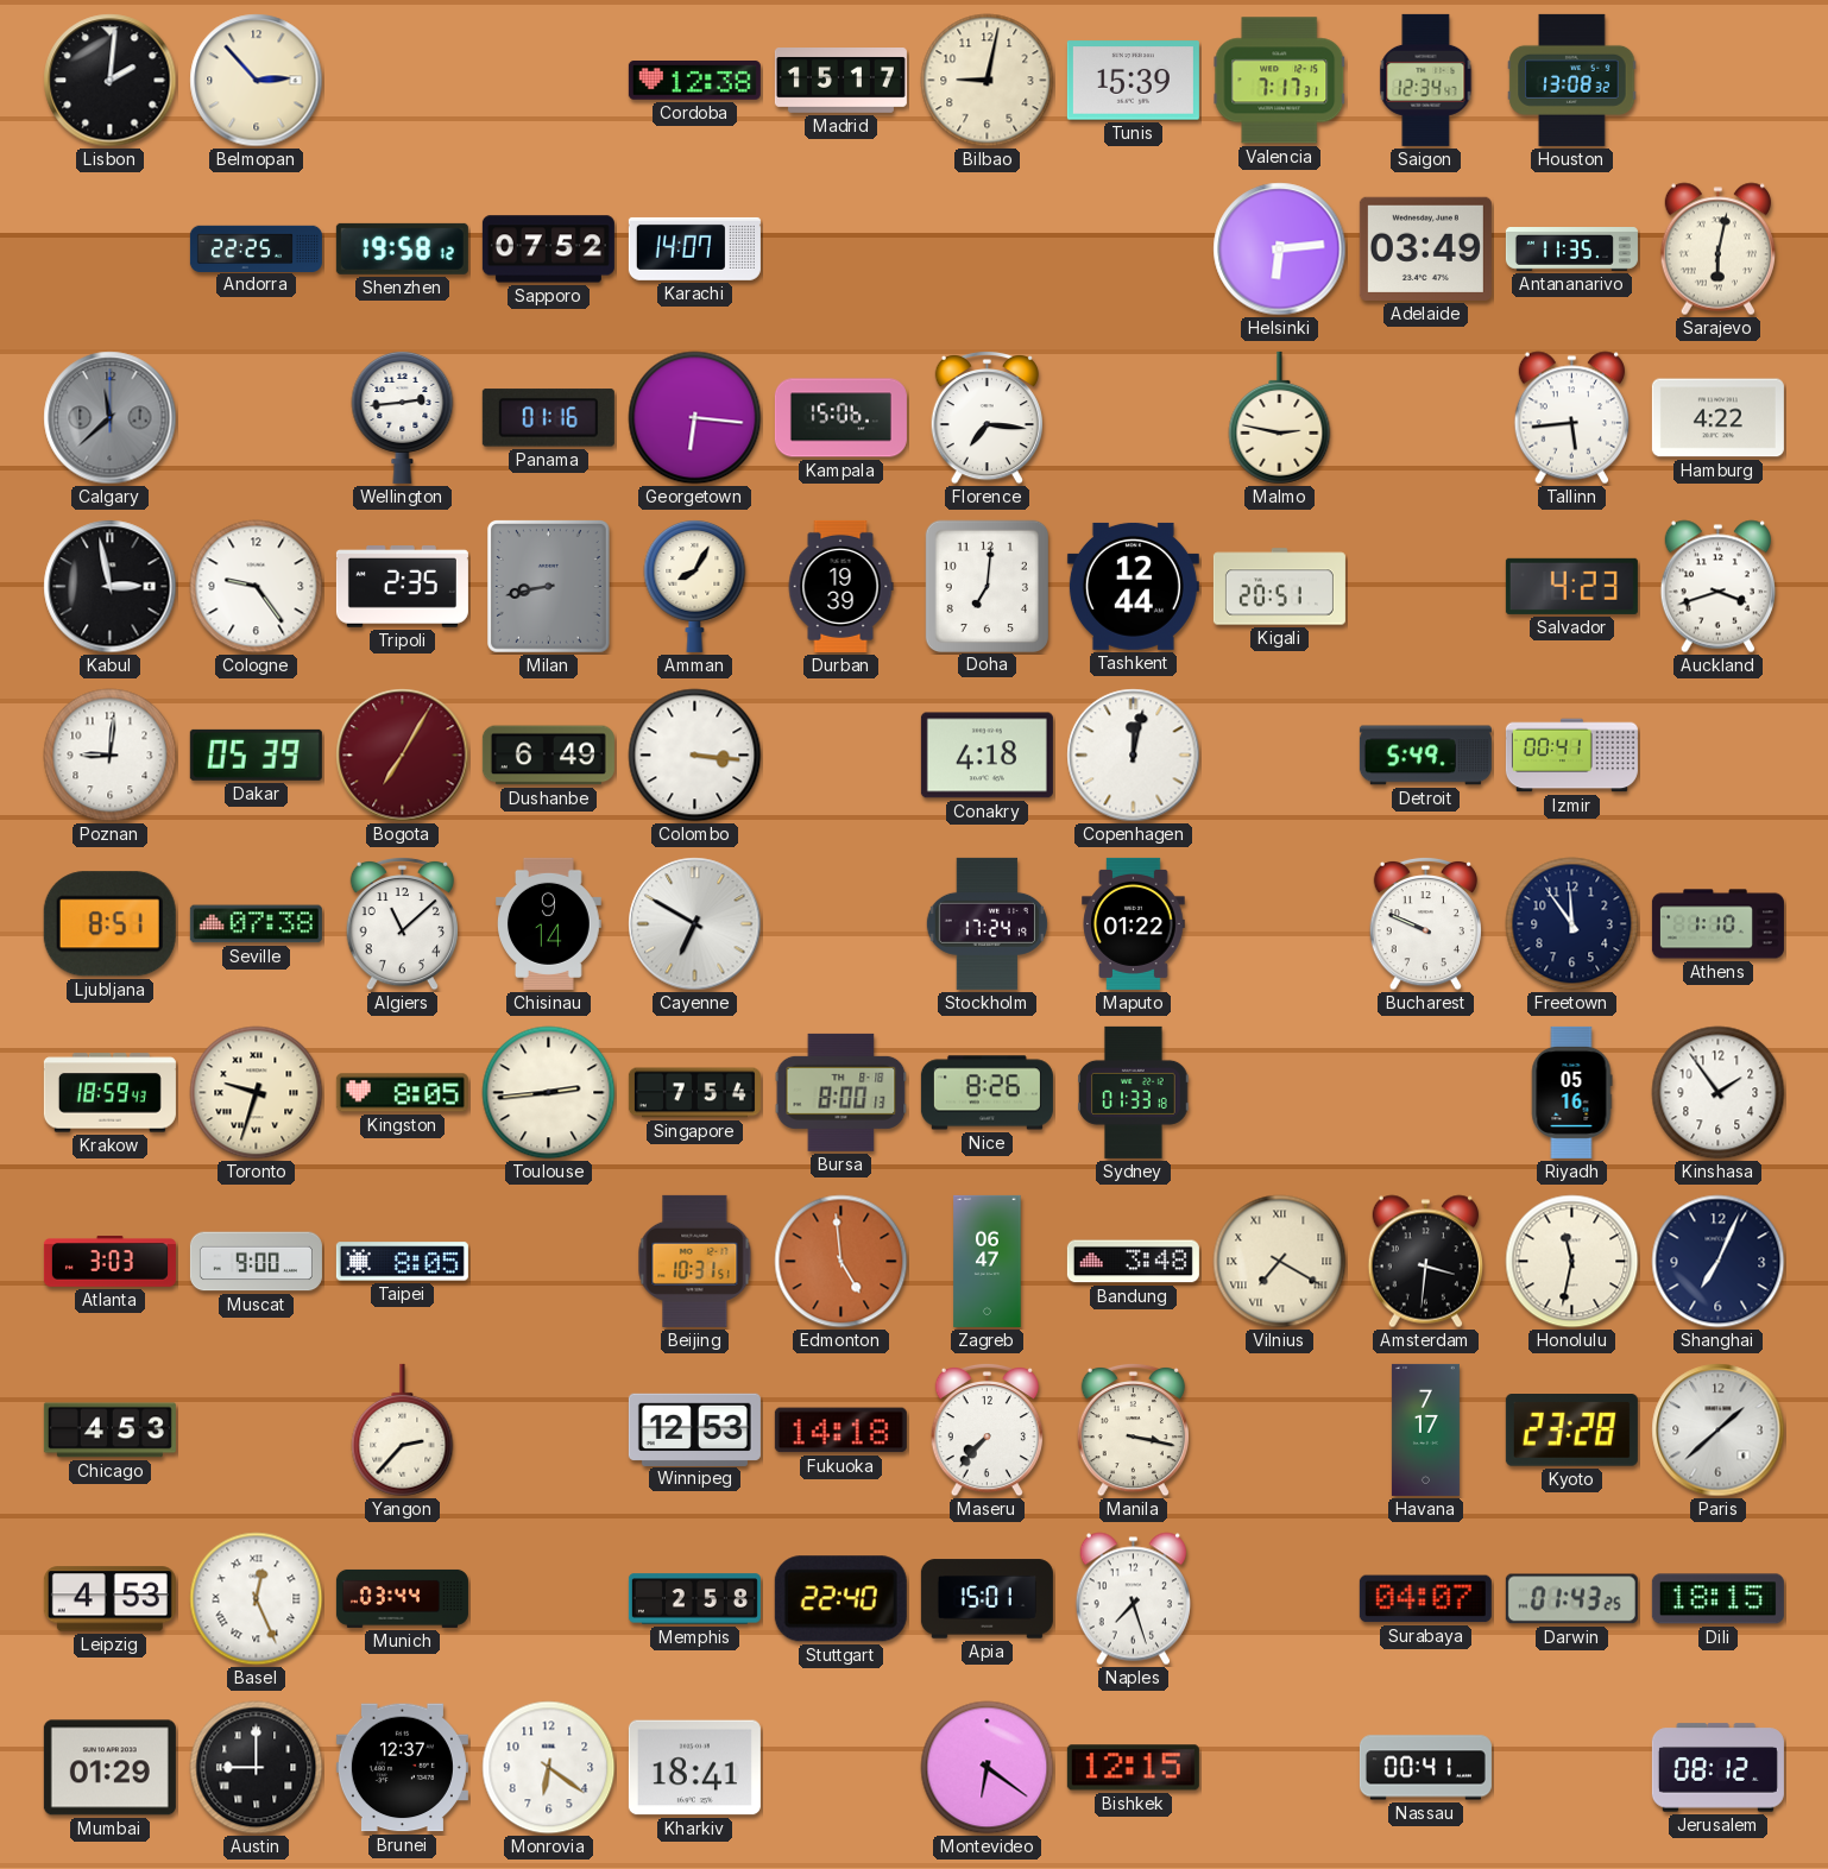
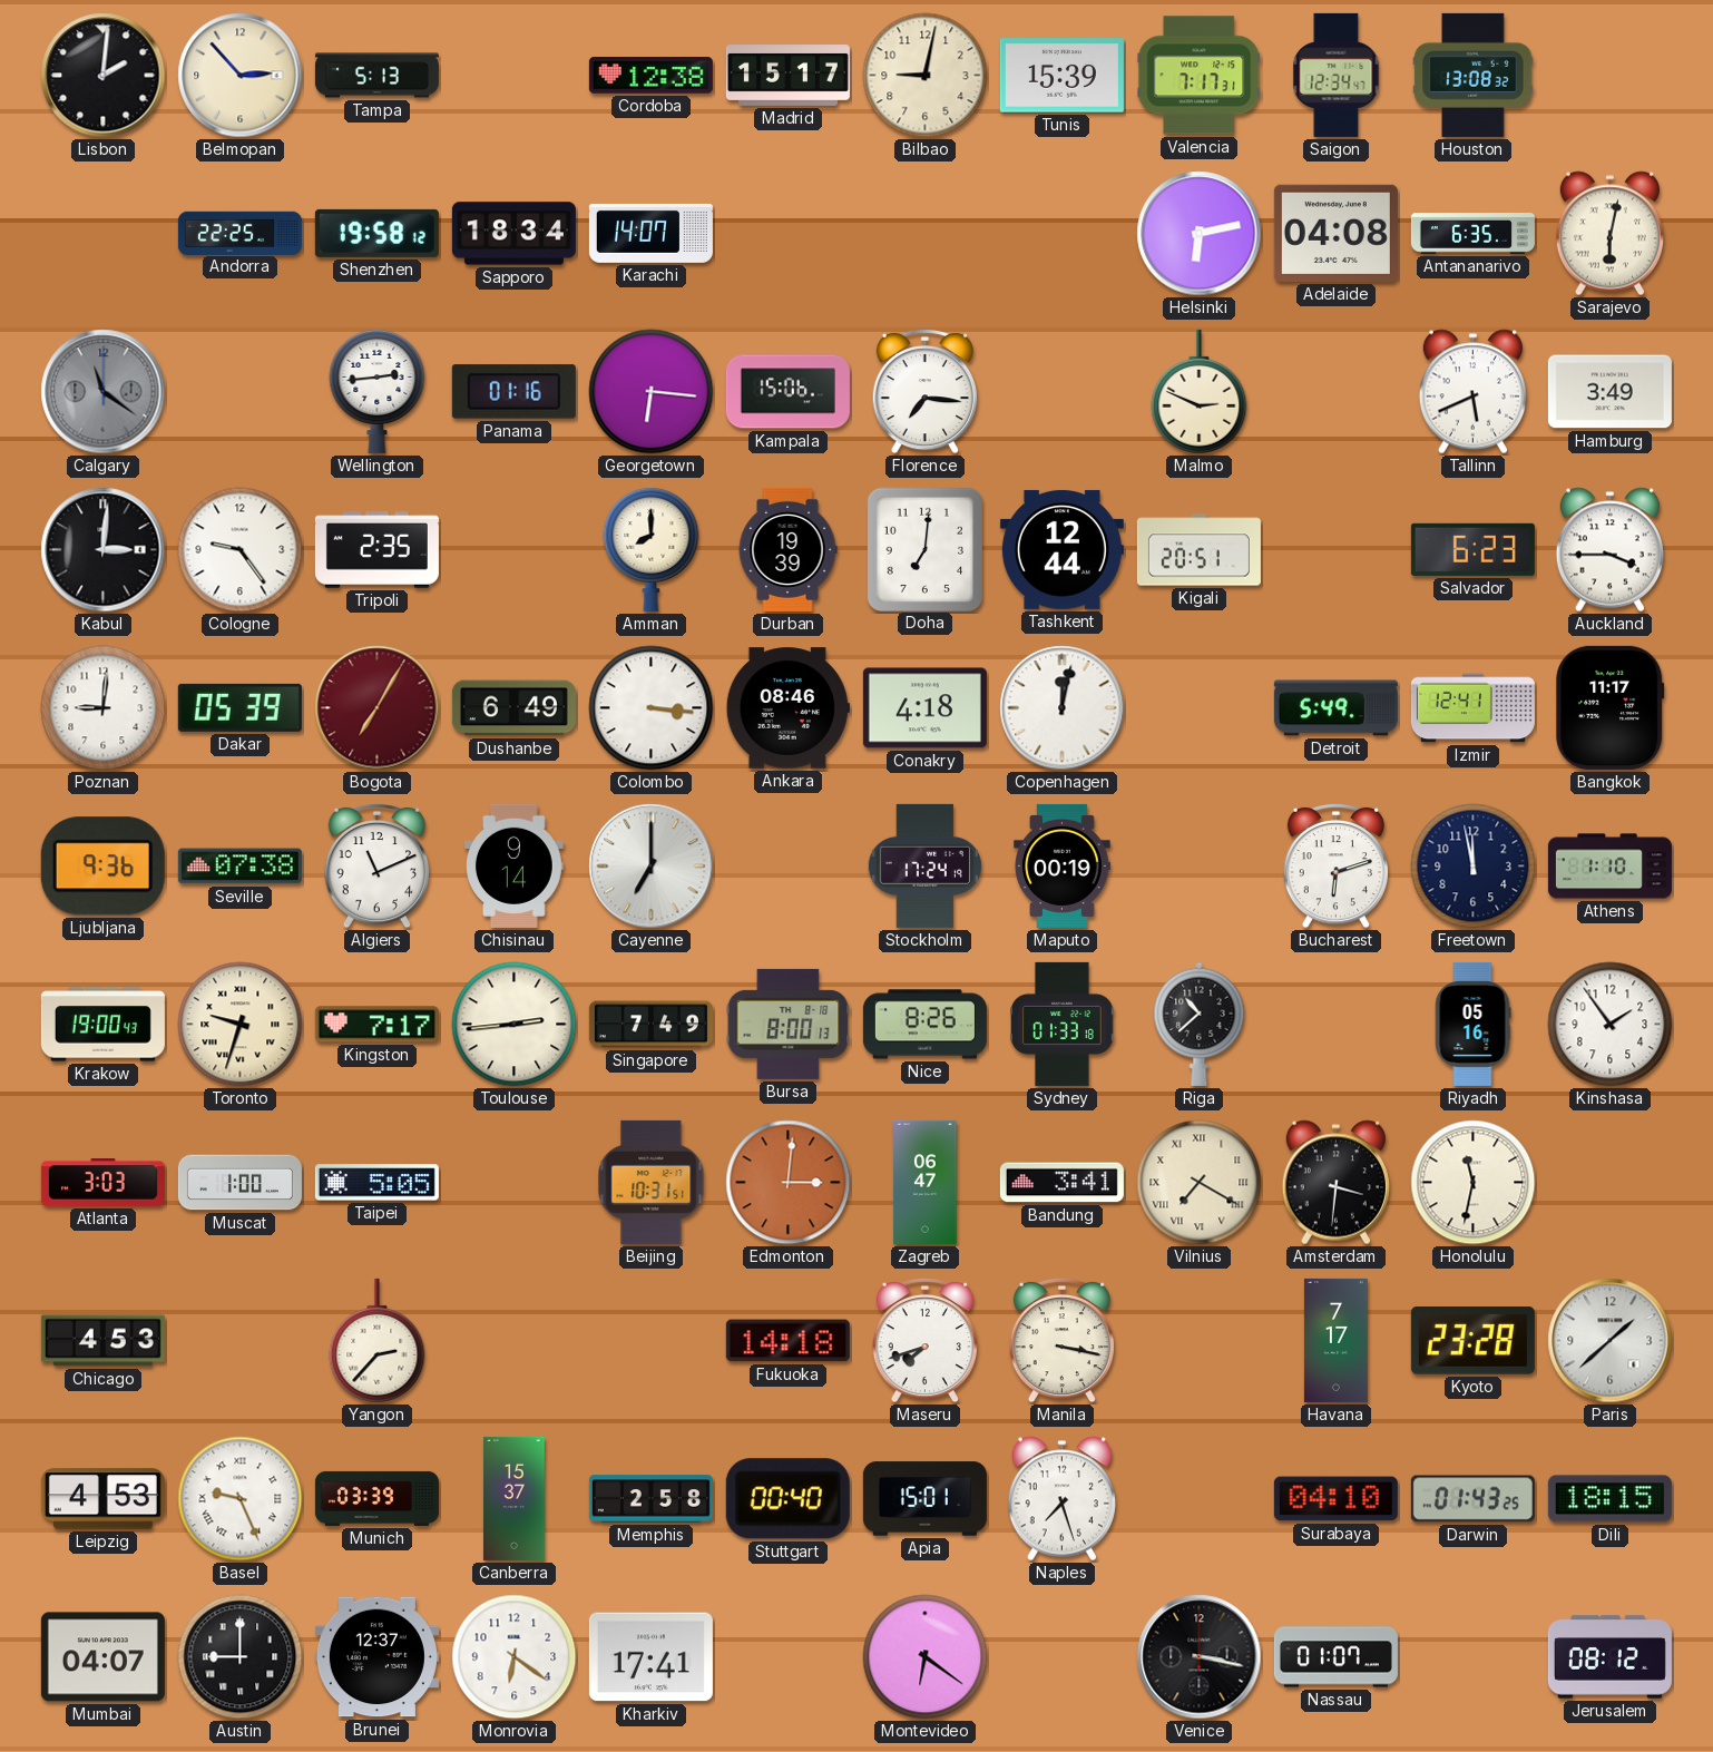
Tampa: none -> 5:13 (376, 76)
Sapporo: 07:52 -> 18:34 (513, 234)
Helsinki: 6:14 -> 6:13 (1200, 234)
Adelaide: 03:49 -> 04:08 (1335, 233)
Antananarivo: 11:35 -> 6:35 (1472, 234)
Calgary: 11:38 -> 11:21 (104, 392)
Malmo: 2:47 -> 2:49 (1200, 392)
Tallinn: 5:44 -> 5:41 (1472, 392)
Hamburg: 4:22 -> 3:49 (1609, 392)
Kabul: 2:58 -> 3:01 (104, 550)
Milan: 8:43 -> none (548, 587)
Amman: 8:05 -> 8:00 (652, 549)
Salvador: 4:23 -> 6:23 (1472, 549)
Auckland: 3:42 -> 3:45 (1609, 550)
Ankara: none -> 08:46 (787, 708)
Izmir: 00:41 -> 12:41 (1472, 708)
Bangkok: none -> 11:17 (1611, 707)
Ljubljana: 8:51 -> 9:36 (102, 867)
Algiers: 11:08 -> 11:11 (376, 865)
Cayenne: 6:50 -> 7:00 (652, 867)
Maputo: 01:22 -> 00:19 (1063, 865)
Bucharest: 9:49 -> 6:12 (1335, 865)
Freetown: 11:54 -> 11:58 (1474, 867)
Krakow: 18:59 -> 19:00 (102, 1025)
Kingston: 8:05 -> 7:17 (376, 1025)
Singapore: 7:54 -> 7:49 (650, 1025)
Riga: none -> 10:38 (1200, 1024)
Muscat: 9:00 -> 1:00 (239, 1183)
Taipei: 8:05 -> 5:05 (376, 1183)
Edmonton: 4:59 -> 3:01 (789, 1183)
Bandung: 3:48 -> 3:41 (1061, 1183)
Shanghai: 7:04 -> none (1719, 1262)
Winnipeg: 12:53 -> none (694, 1429)
Maseru: 7:37 -> 7:42 (924, 1340)
Basel: 12:26 -> 9:26 (241, 1499)
Munich: 03:44 -> 03:39 (376, 1498)
Canberra: none -> 15:37 (515, 1498)
Stuttgart: 22:40 -> 00:40 (787, 1499)
Surabaya: 04:07 -> 04:10 (1335, 1499)
Mumbai: 01:29 -> 04:07 (102, 1657)
Kharkiv: 18:41 -> 17:41 (650, 1657)
Bishkek: 12:15 -> none (1133, 1768)
Venice: none -> 3:17 (1200, 1657)
Nassau: 00:41 -> 01:07 (1335, 1657)
